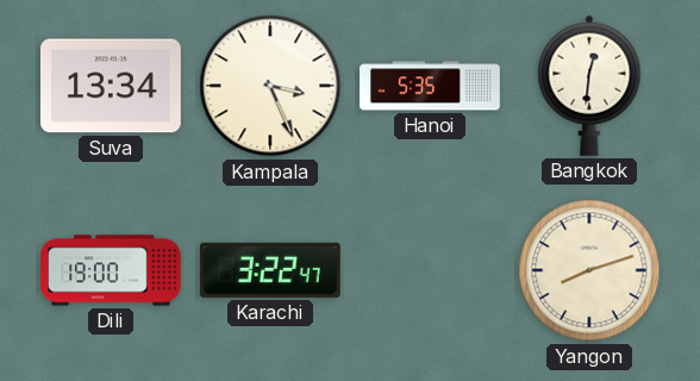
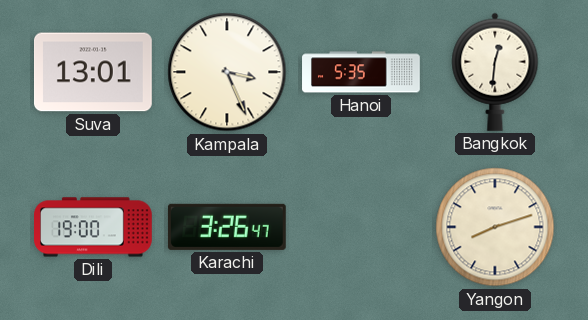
Suva: 13:34 -> 13:01 (94, 72)
Karachi: 3:22 -> 3:26 (227, 227)
